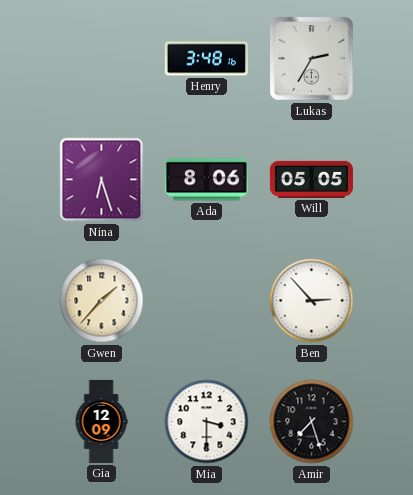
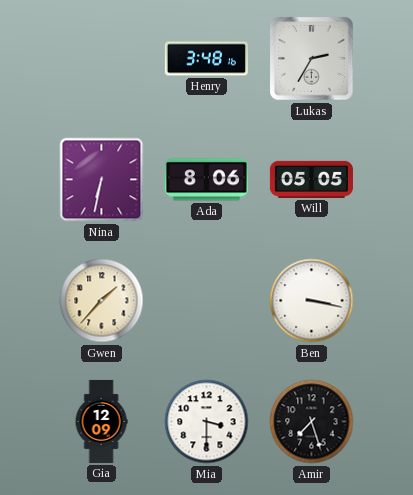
Nina: 6:27 -> 6:32 (102, 180)
Ben: 2:53 -> 3:17 (312, 301)
